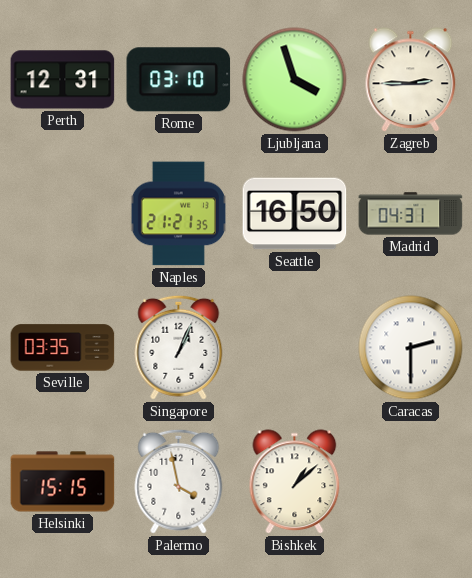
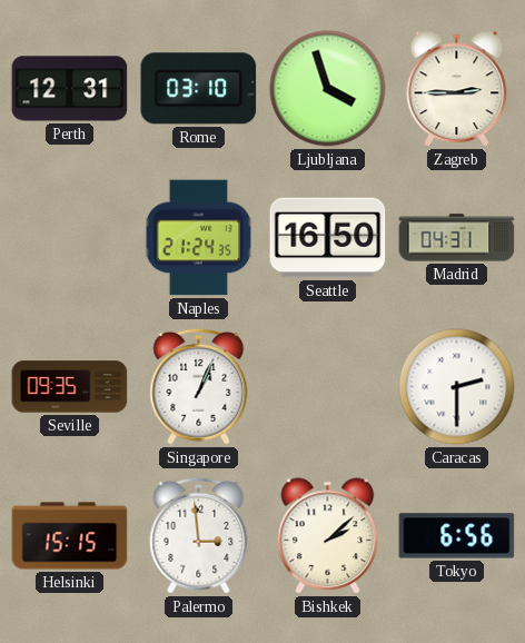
Naples: 21:21 -> 21:24 (198, 238)
Seville: 03:35 -> 09:35 (70, 387)
Palermo: 3:58 -> 2:59 (199, 535)
Bishkek: 1:08 -> 2:08 (328, 536)
Tokyo: none -> 6:56 (457, 536)
